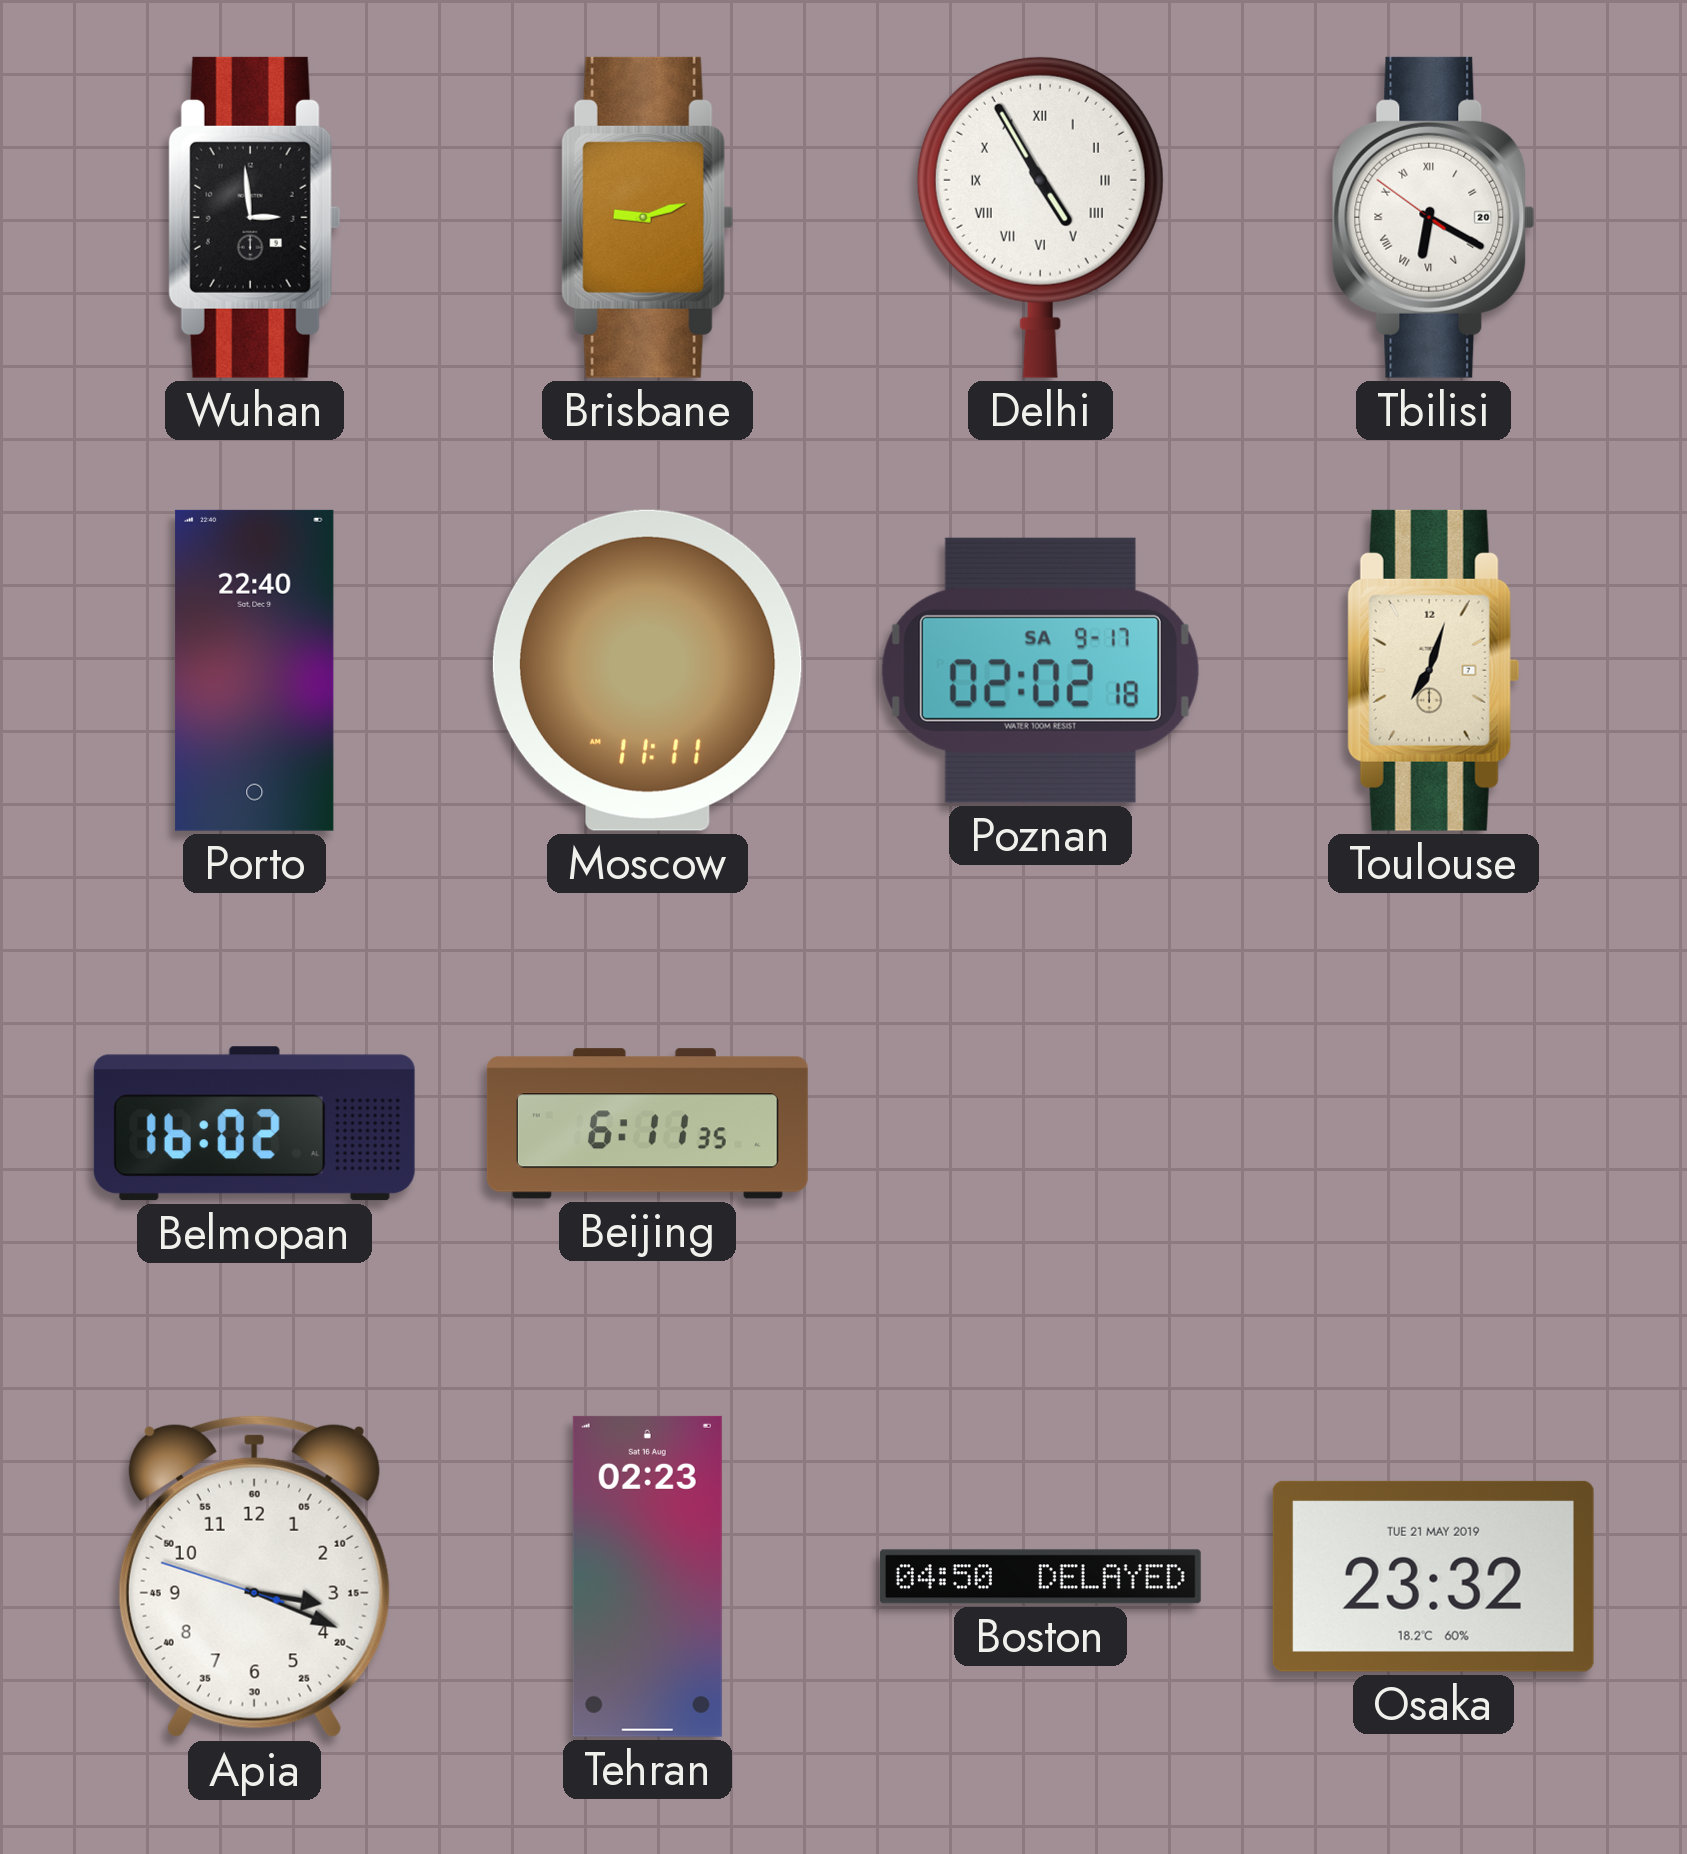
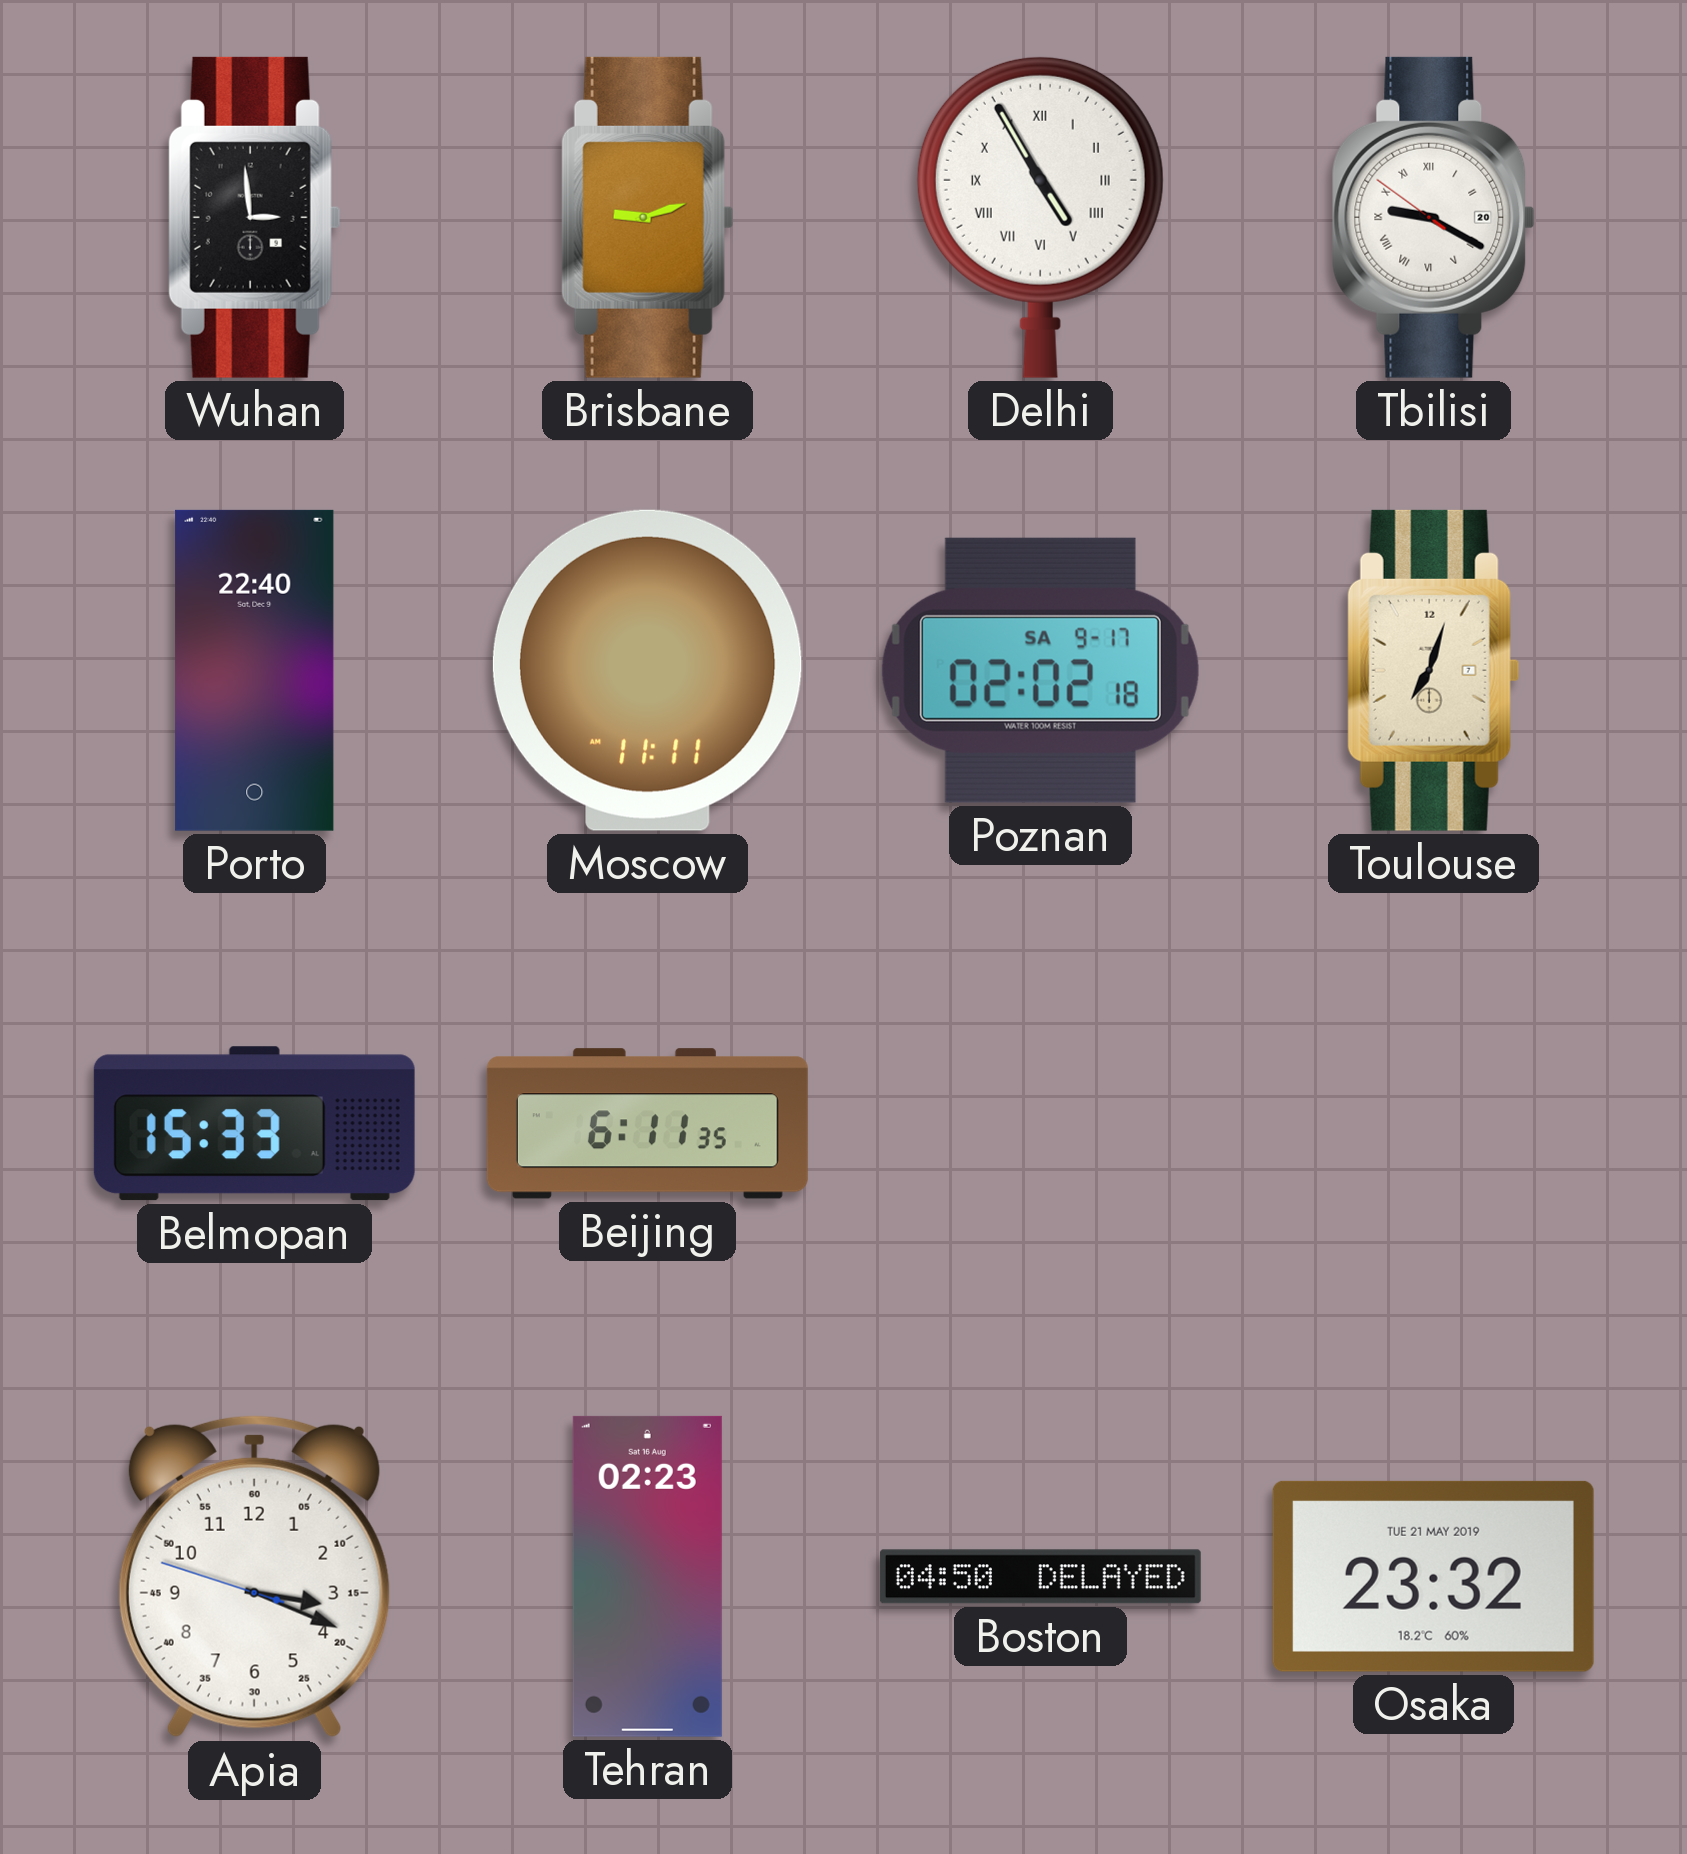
Tbilisi: 6:19 -> 9:19 (1433, 217)
Belmopan: 16:02 -> 15:33 (254, 1124)
